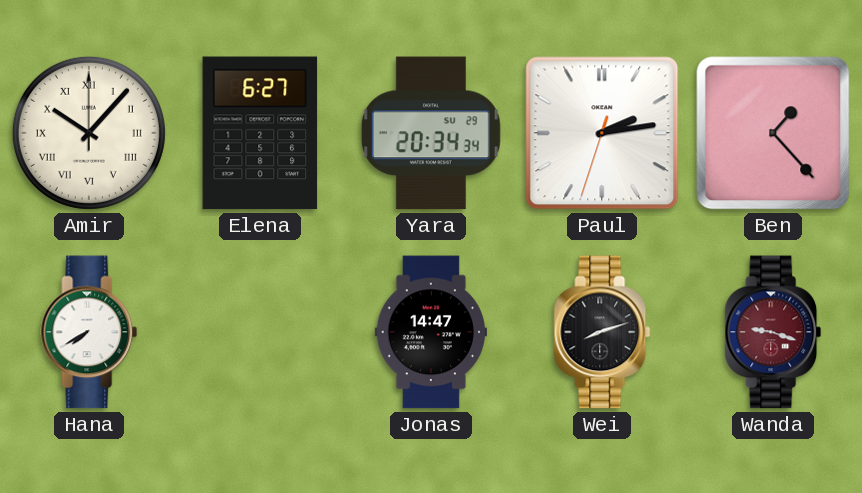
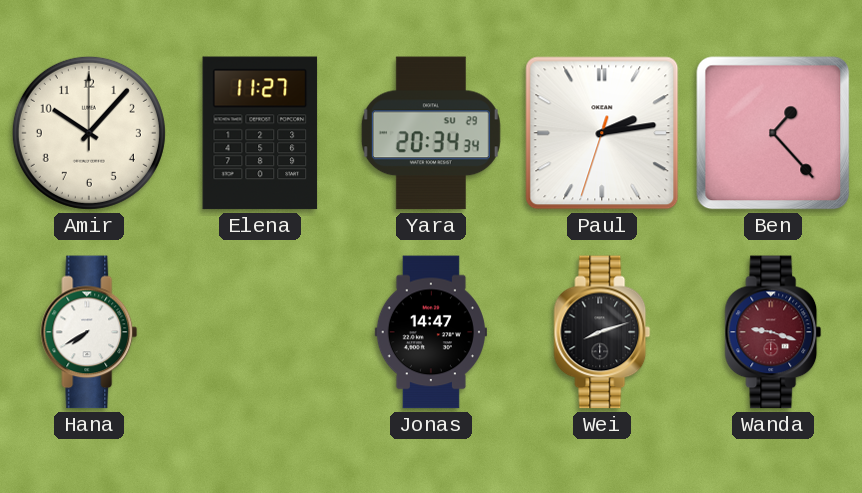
Amir numerals: Roman -> Arabic (89, 133)
Elena: 6:27 -> 11:27 (260, 133)
